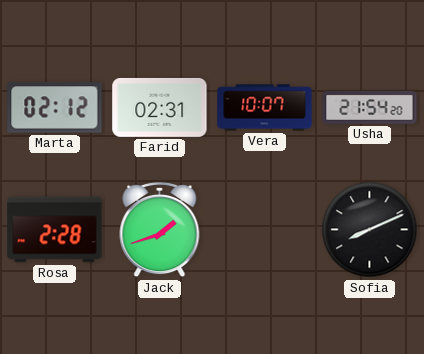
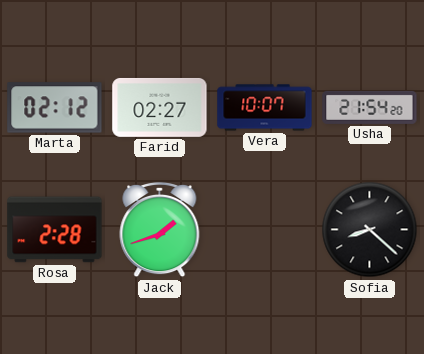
Farid: 02:31 -> 02:27 (160, 107)
Sofia: 8:11 -> 8:22 (370, 230)
